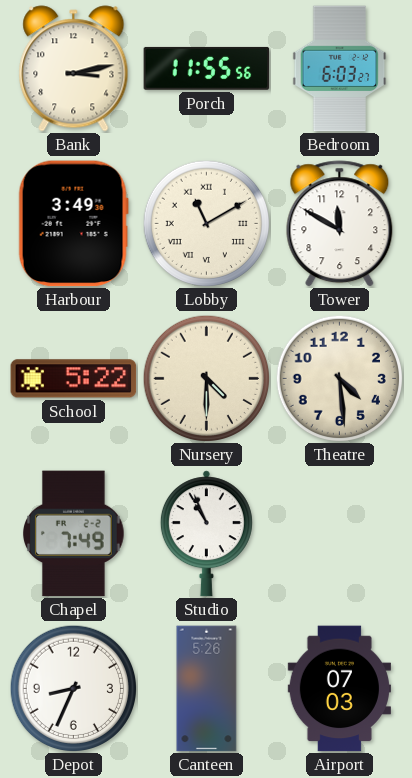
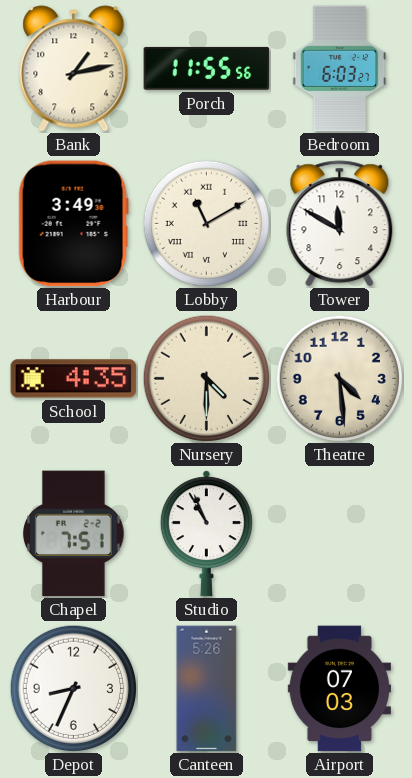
Bank: 3:13 -> 1:13 (74, 69)
School: 5:22 -> 4:35 (74, 379)
Chapel: 7:49 -> 7:51 (74, 534)
